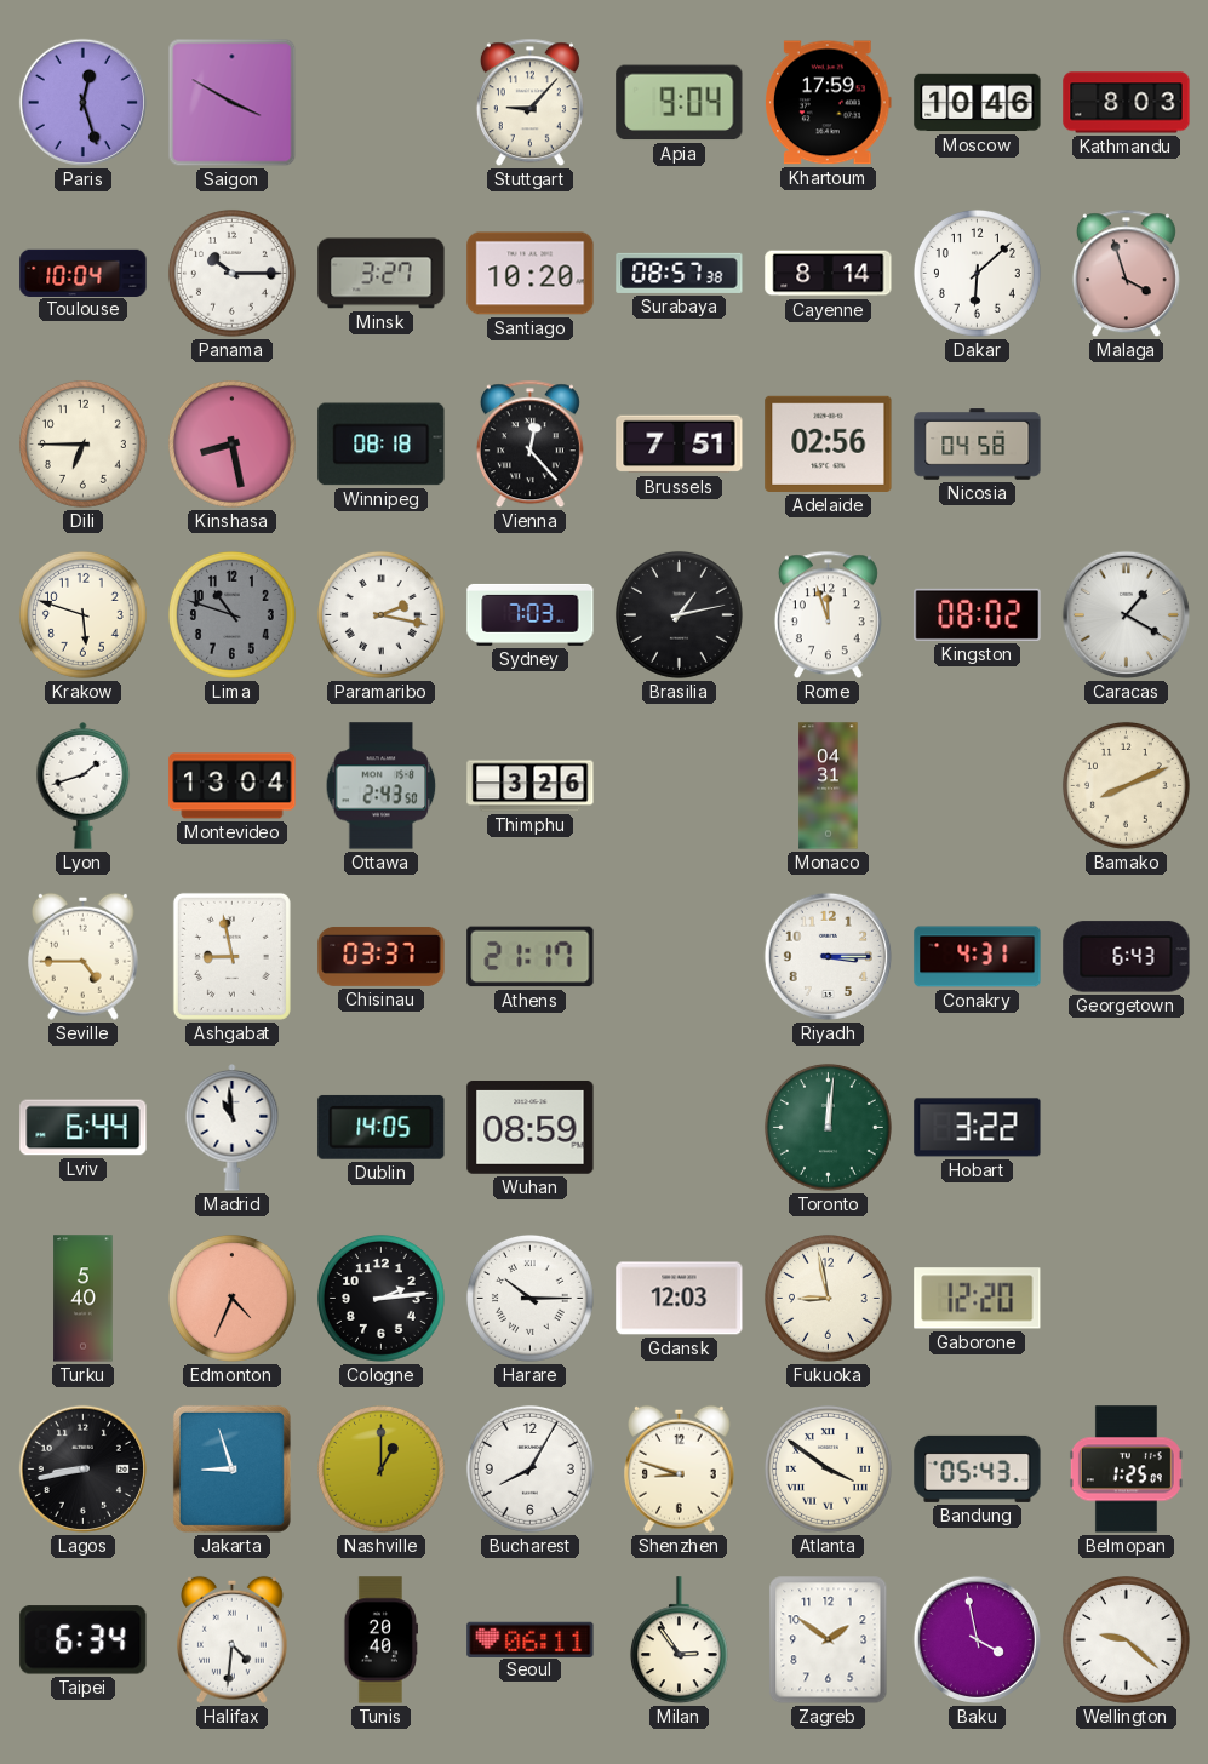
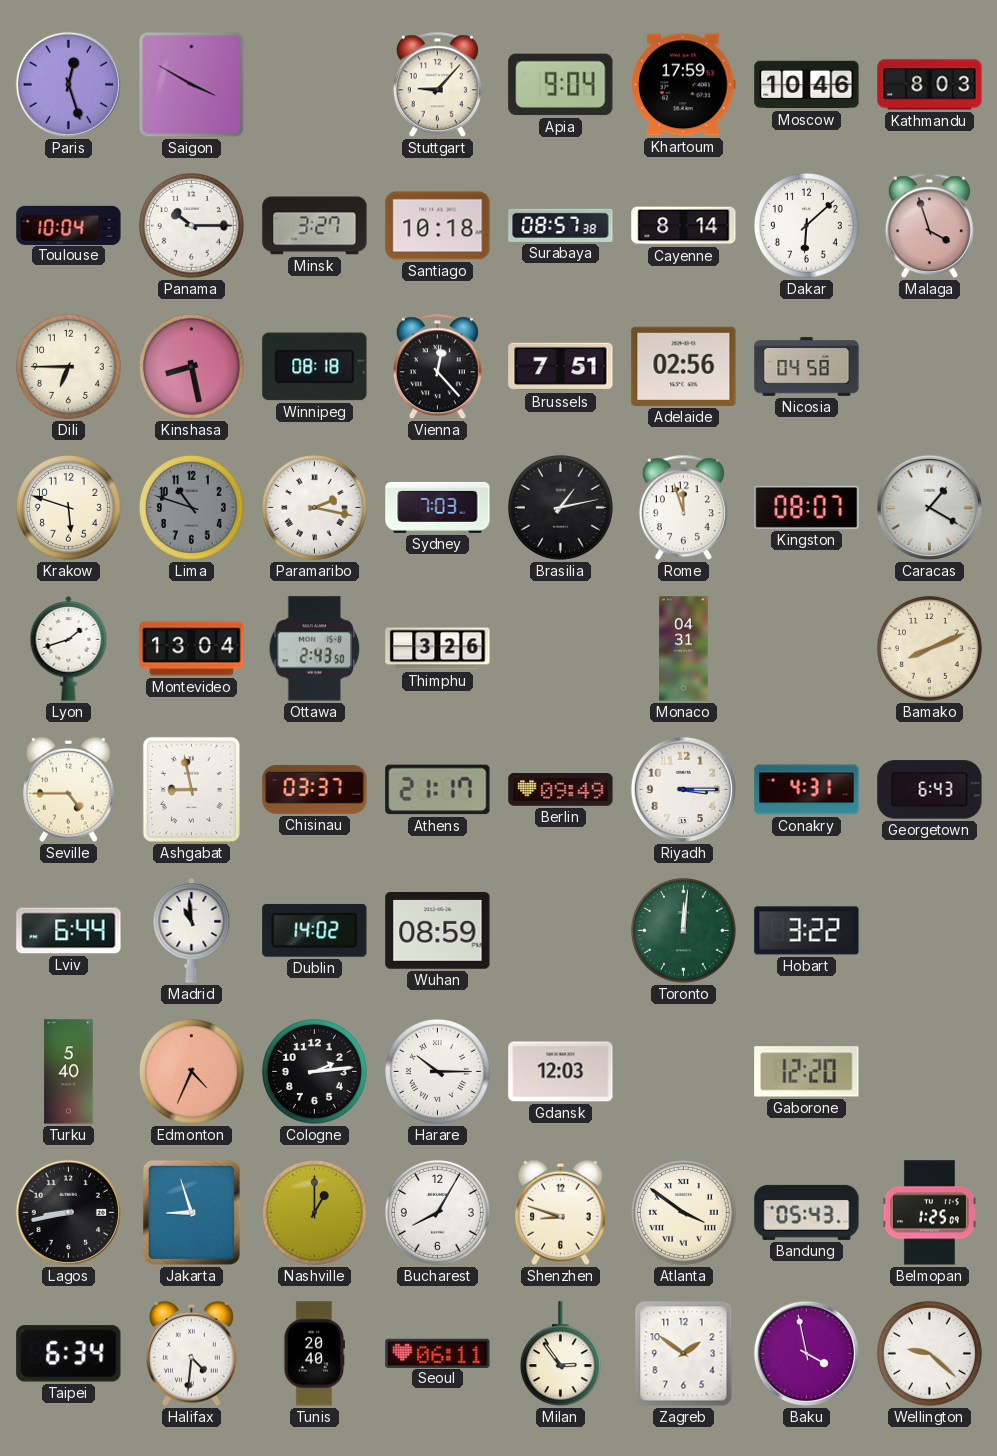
Santiago: 10:20 -> 10:18 (438, 226)
Kingston: 08:02 -> 08:07 (807, 507)
Berlin: none -> 09:49 (561, 790)
Dublin: 14:05 -> 14:02 (315, 930)
Fukuoka: 8:58 -> none (828, 1298)
